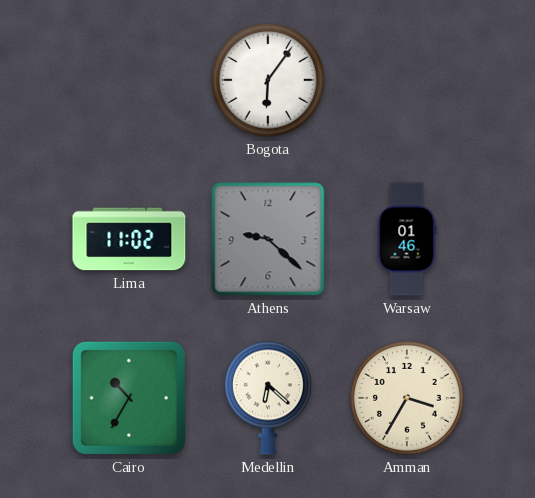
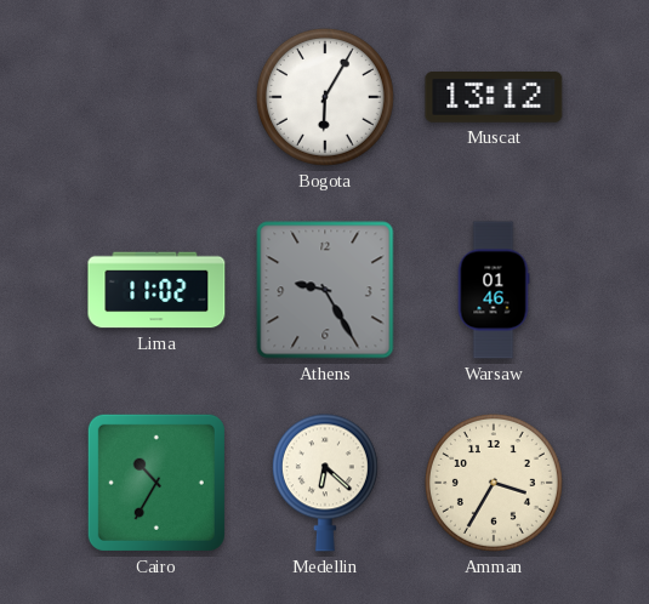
Bogota: 6:06 -> 6:05 (325, 97)
Muscat: none -> 13:12 (494, 98)
Athens: 9:22 -> 9:25 (325, 290)
